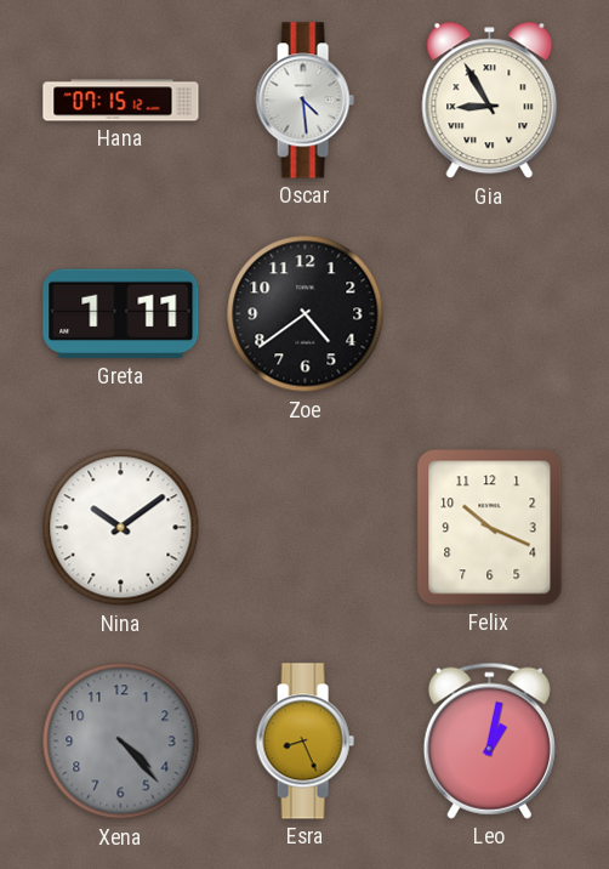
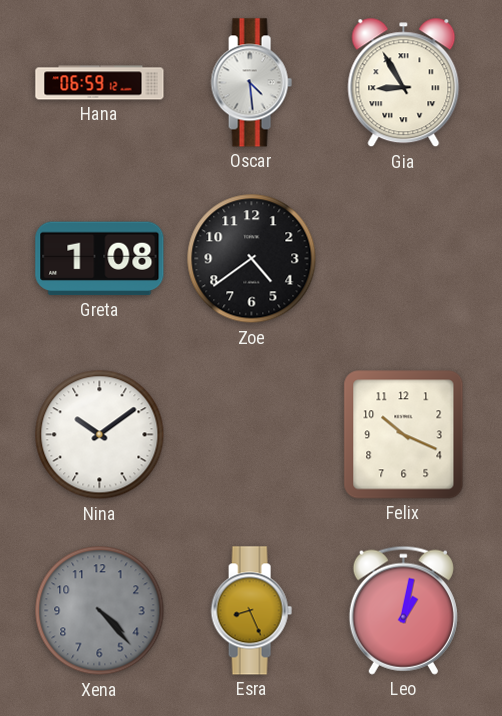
Hana: 07:15 -> 06:59 (100, 83)
Greta: 1:11 -> 1:08 (100, 259)
